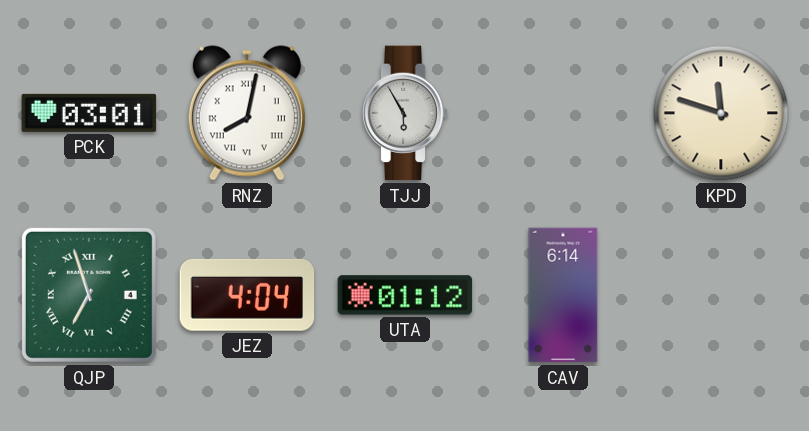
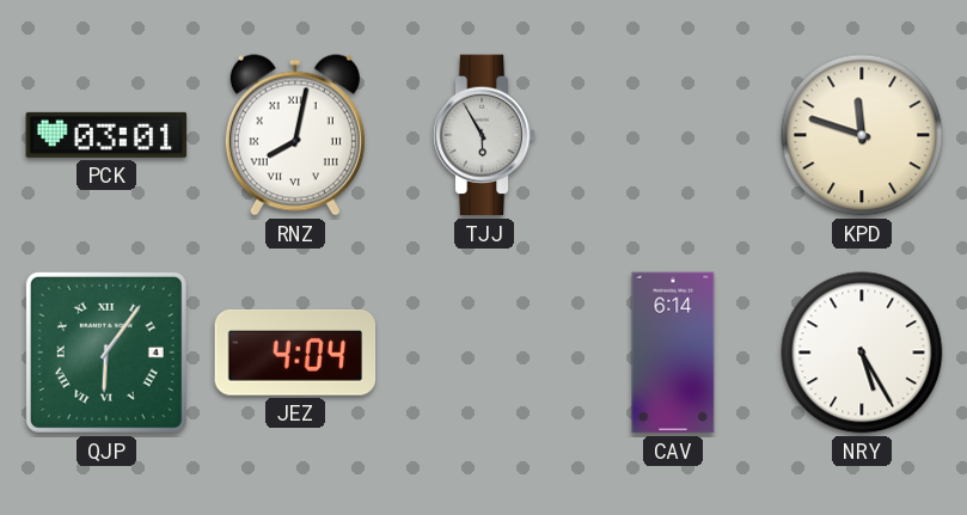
QJP: 6:57 -> 6:06 (106, 352)
UTA: 01:12 -> none (405, 295)
NRY: none -> 5:25 (862, 352)
